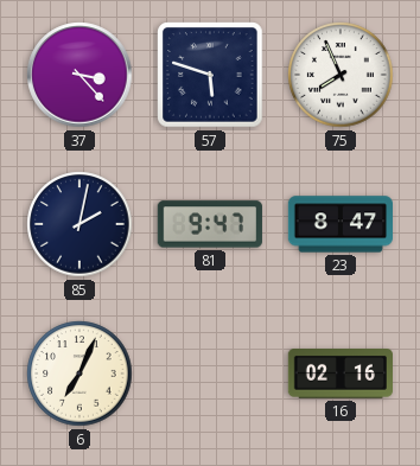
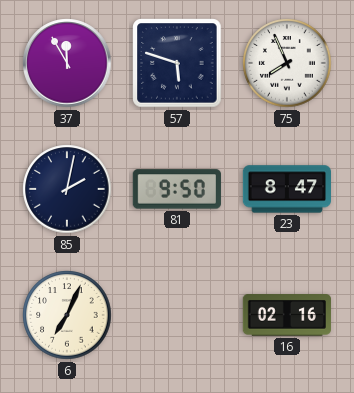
37: 3:23 -> 11:55 (67, 63)
81: 9:47 -> 9:50 (177, 189)
